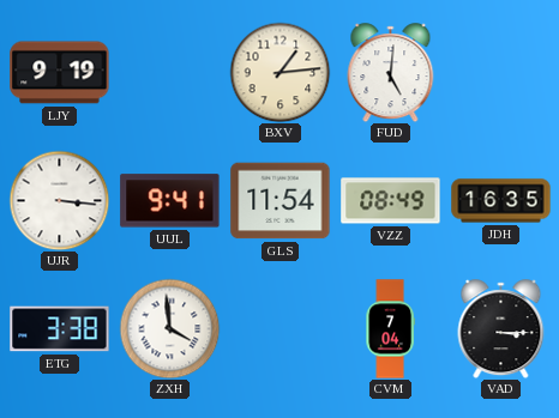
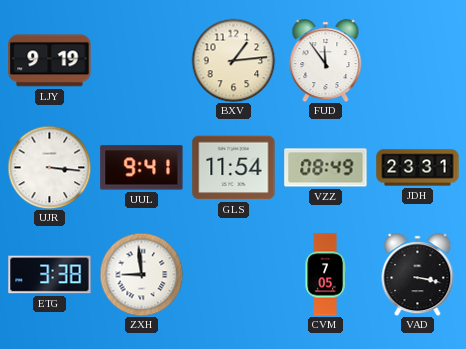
FUD: 5:01 -> 11:54 (326, 61)
JDH: 16:35 -> 23:31 (418, 168)
ZXH: 3:59 -> 8:59 (141, 274)
CVM: 7:04 -> 7:05 (325, 275)
VAD: 3:15 -> 3:17 (418, 275)
